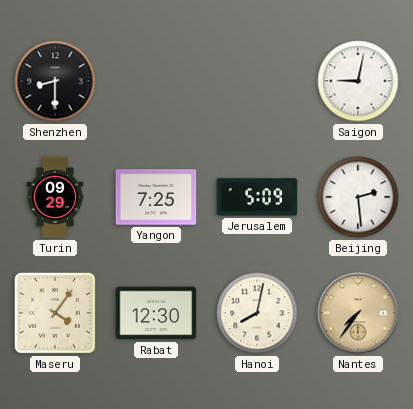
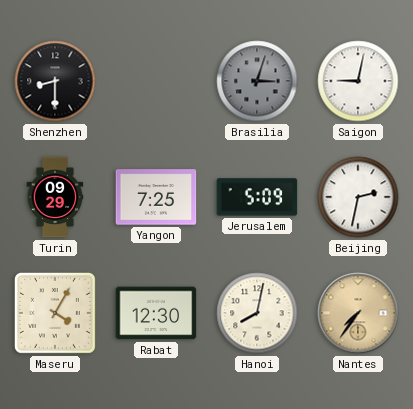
Brasilia: none -> 3:03 (257, 81)
Beijing: 2:29 -> 2:32 (358, 197)
Maseru: 4:06 -> 4:05 (55, 313)
